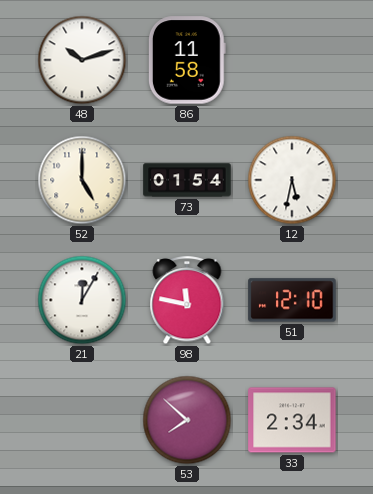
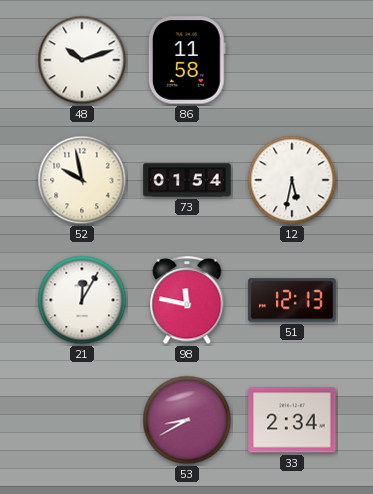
52: 5:00 -> 9:58 (82, 180)
51: 12:10 -> 12:13 (292, 300)
53: 7:52 -> 8:40 (187, 420)
